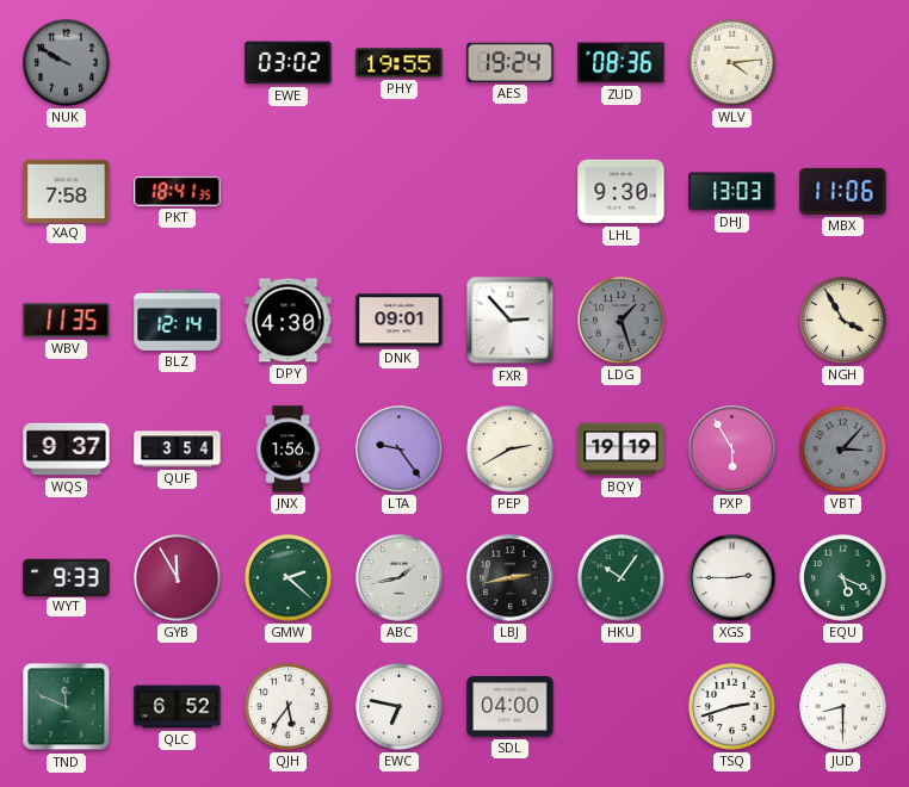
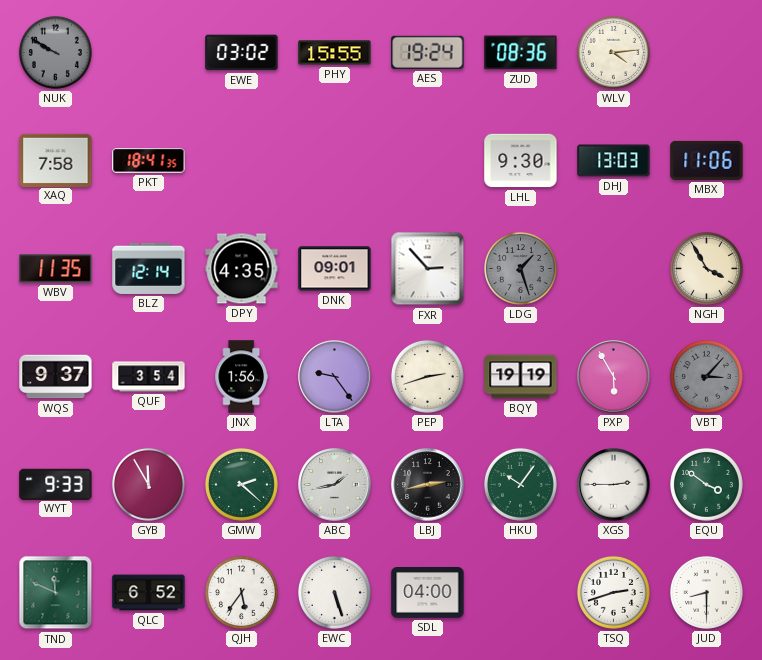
PHY: 19:55 -> 15:55 (335, 53)
DPY: 4:30 -> 4:35 (242, 269)
PEP: 2:40 -> 2:42 (427, 376)
EQU: 5:19 -> 3:51 (706, 484)
EWC: 6:47 -> 5:27 (334, 592)
